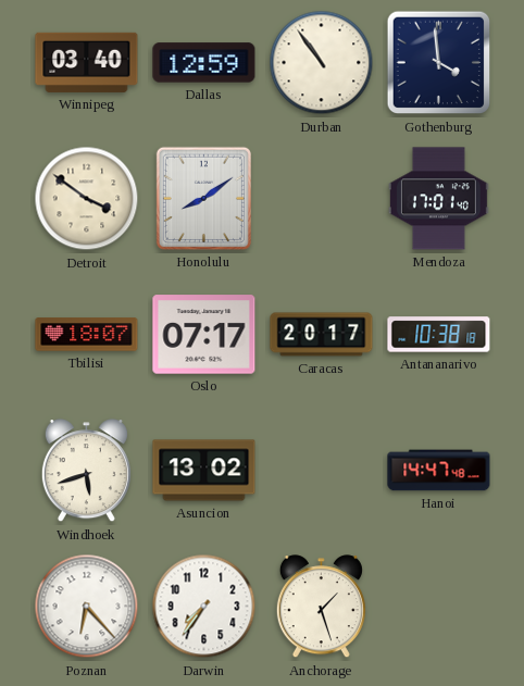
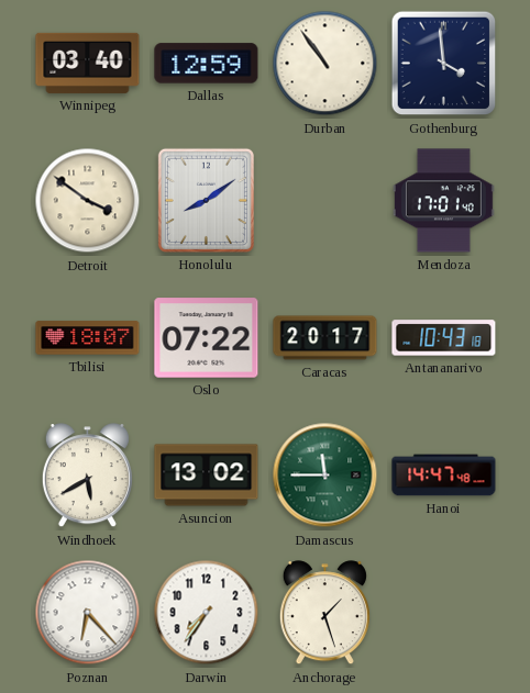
Oslo: 07:17 -> 07:22 (207, 338)
Antananarivo: 10:38 -> 10:43 (444, 338)
Windhoek: 5:42 -> 5:40 (87, 476)
Damascus: none -> 11:45 (325, 476)
